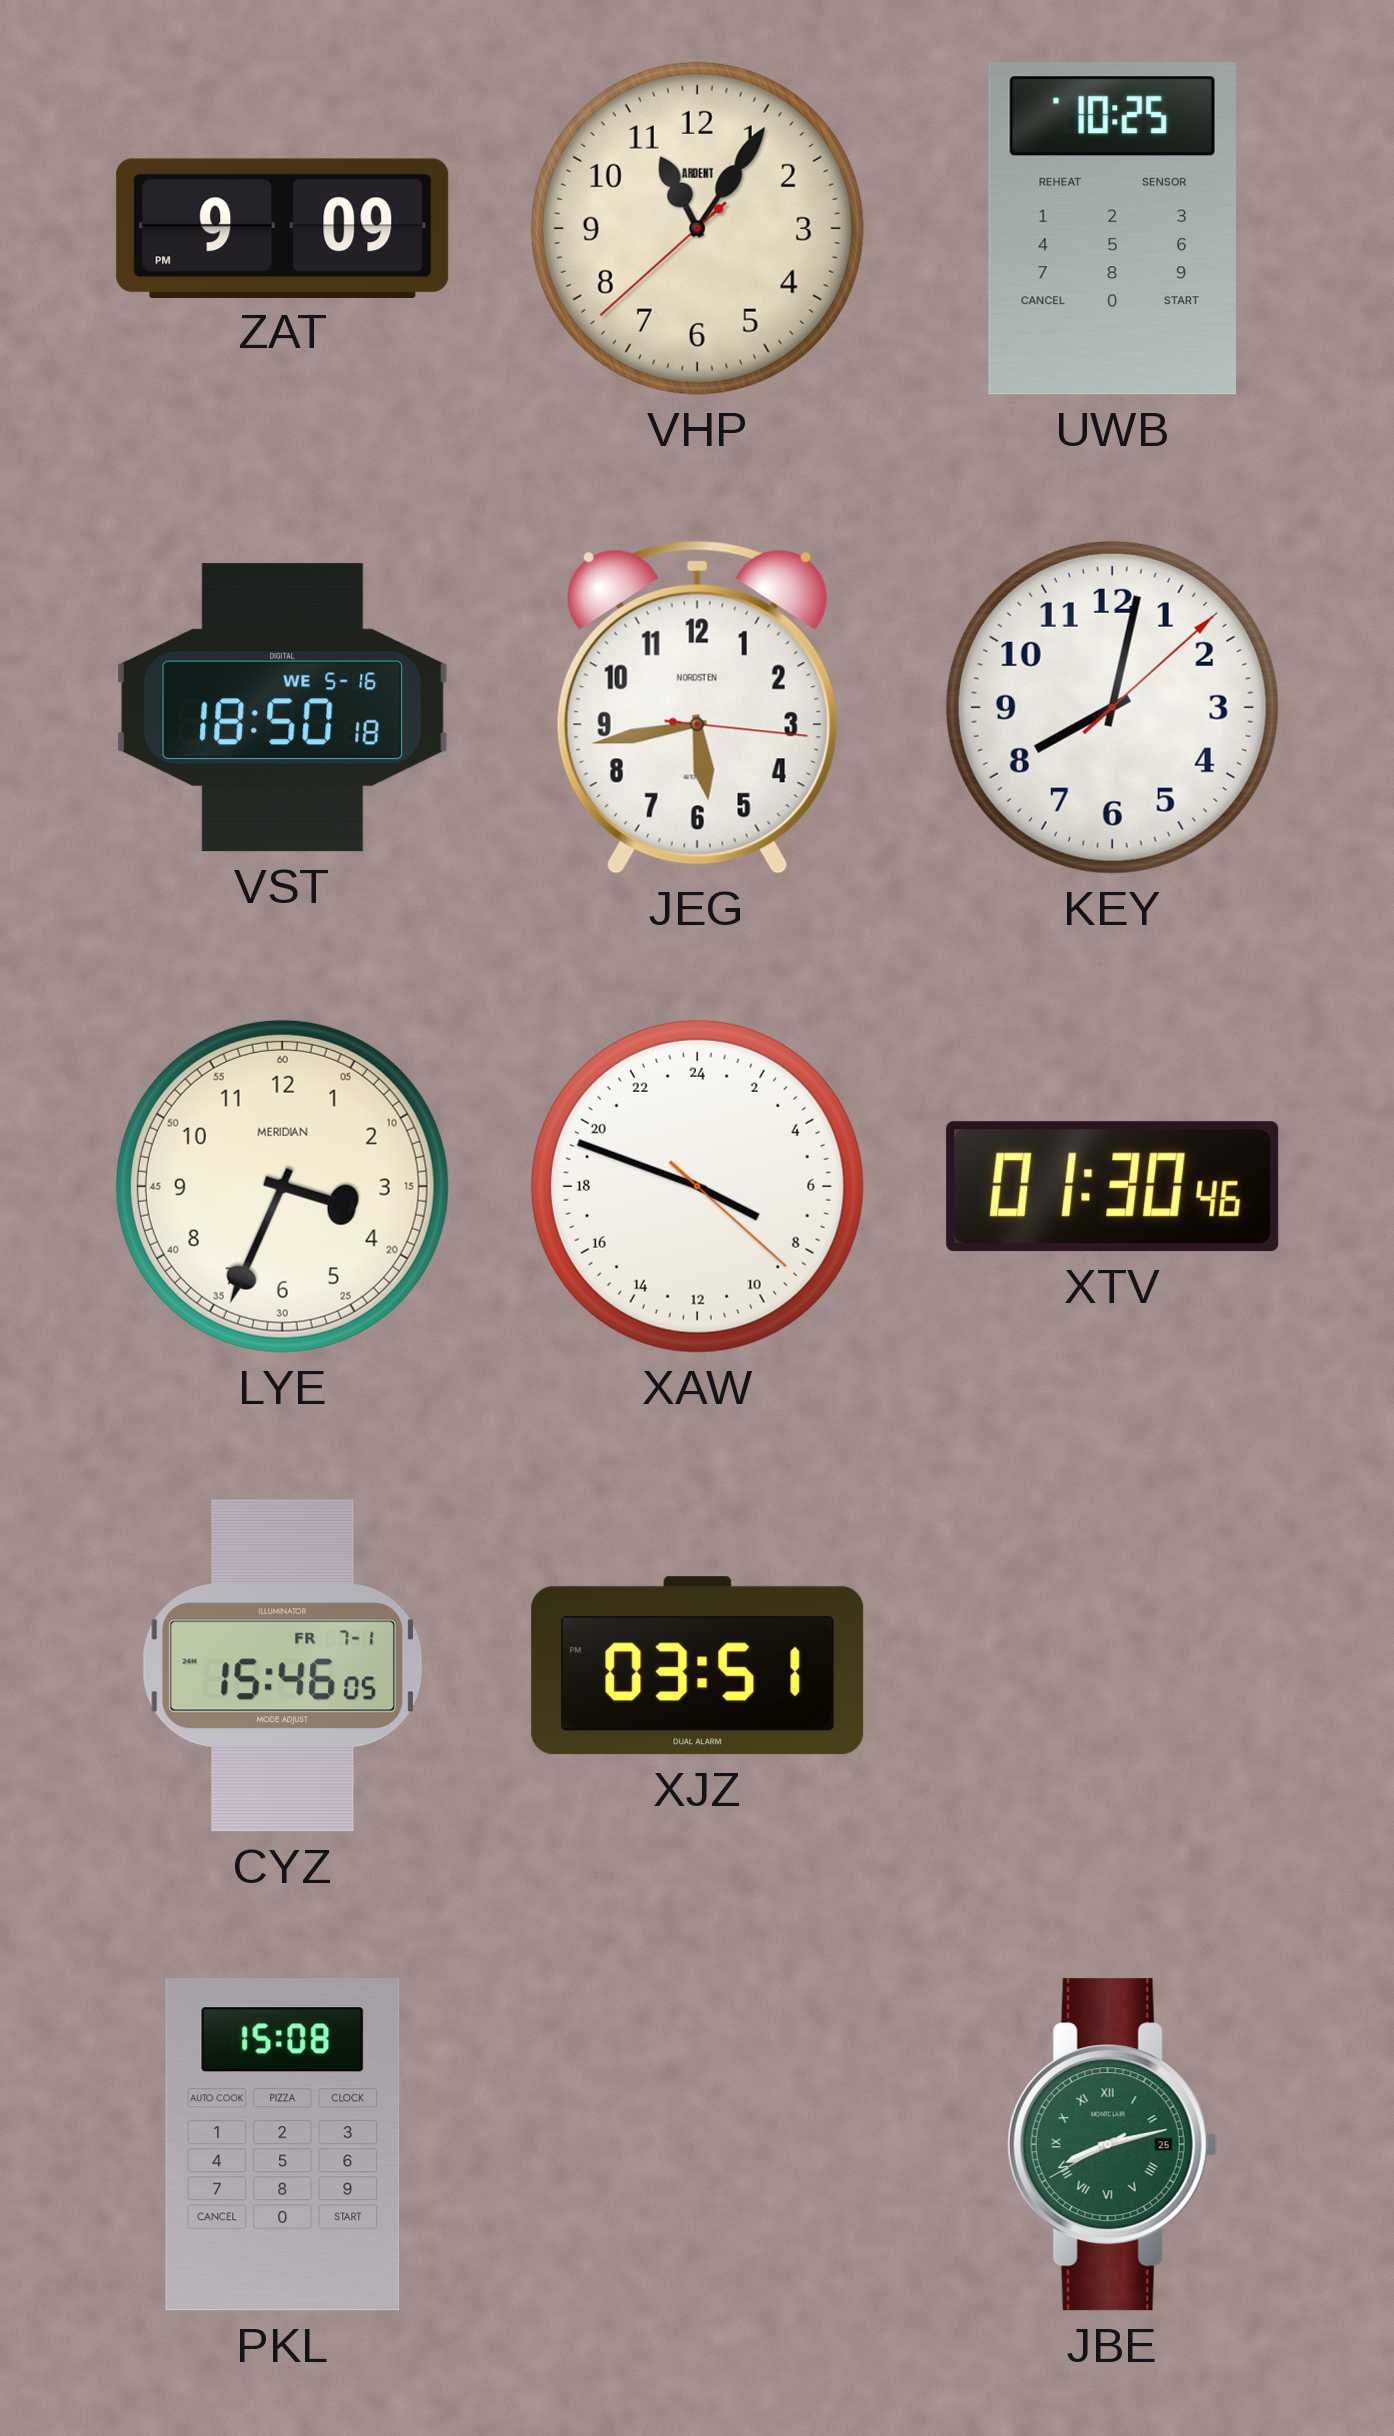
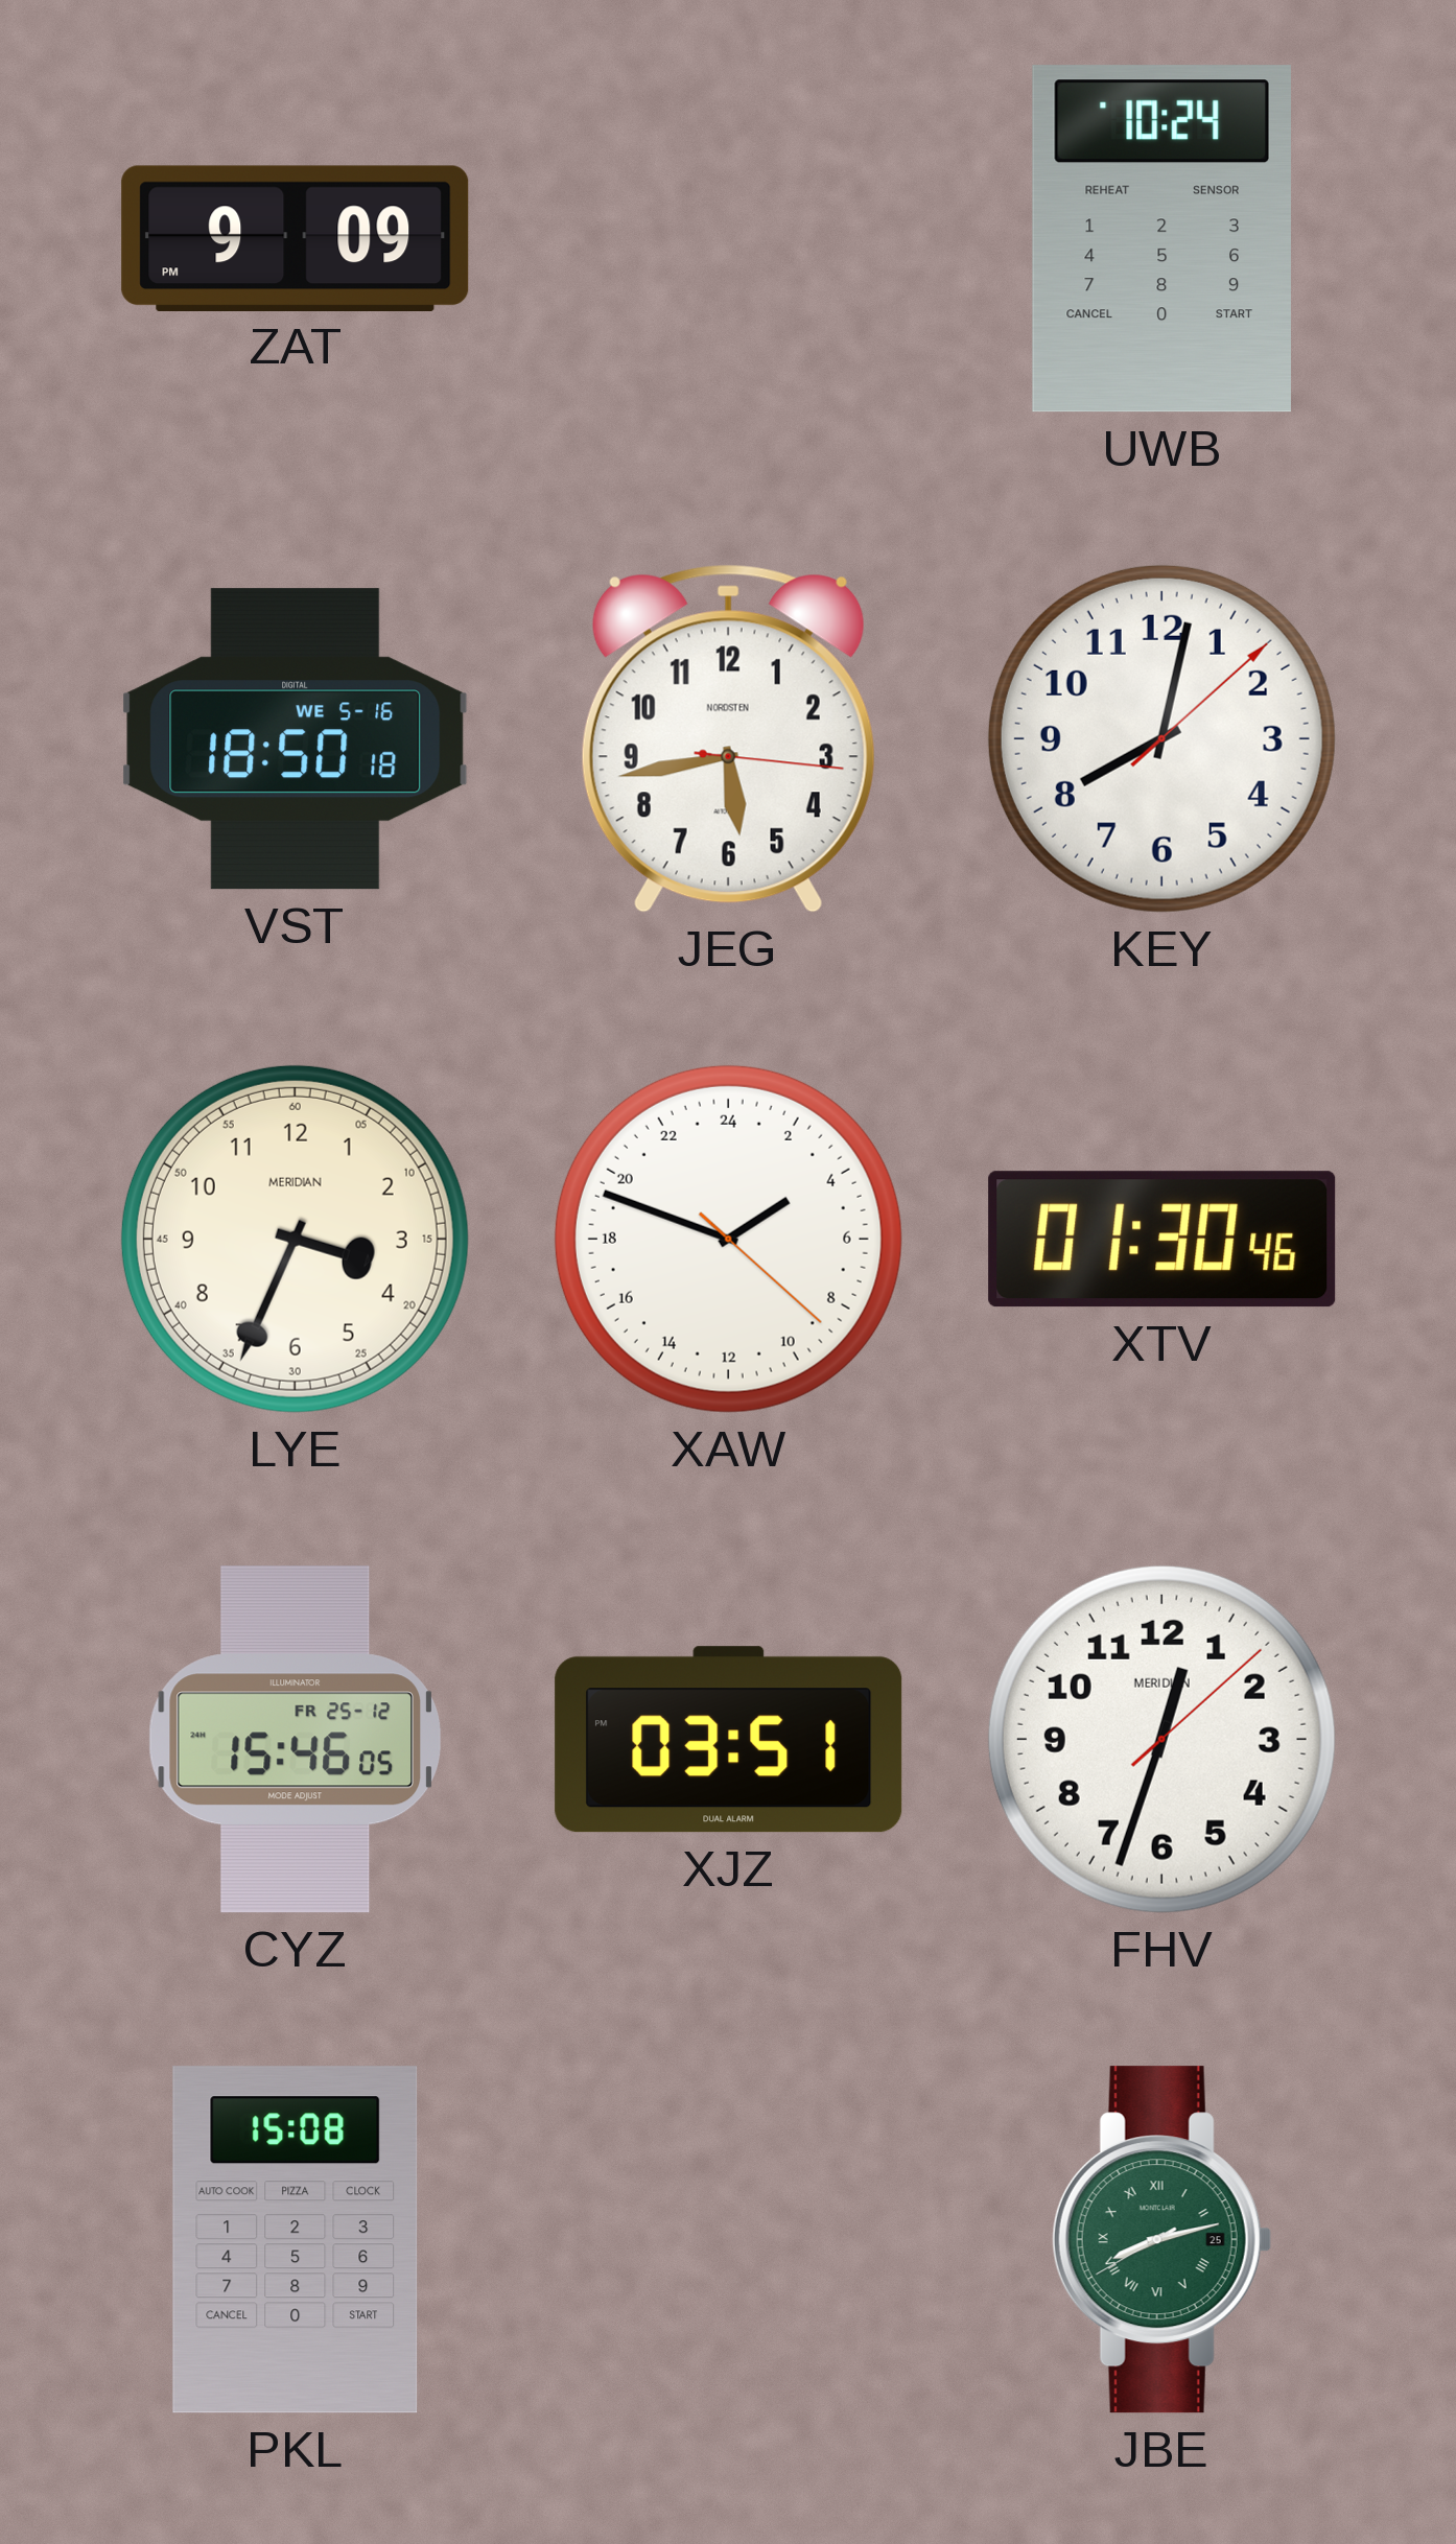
VHP: 11:05 -> none (697, 228)
UWB: 10:25 -> 10:24 (1161, 239)
XAW: 7:48 -> 3:48 (728, 1239)
CYZ date: FR 7-1 -> FR 25-12 (295, 1740)
FHV: none -> 12:33 (1161, 1739)
